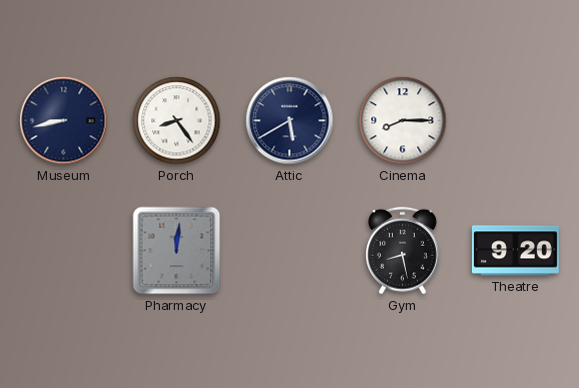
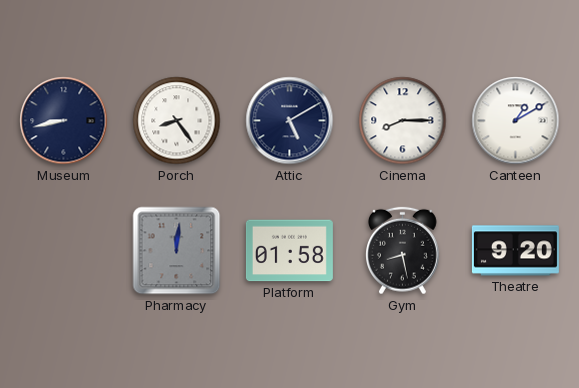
Attic: 5:40 -> 5:10 (290, 121)
Canteen: none -> 1:10 (516, 121)
Platform: none -> 01:58 (289, 251)
